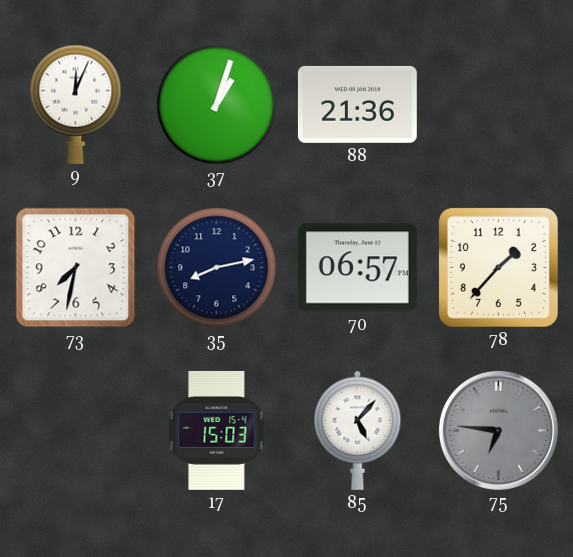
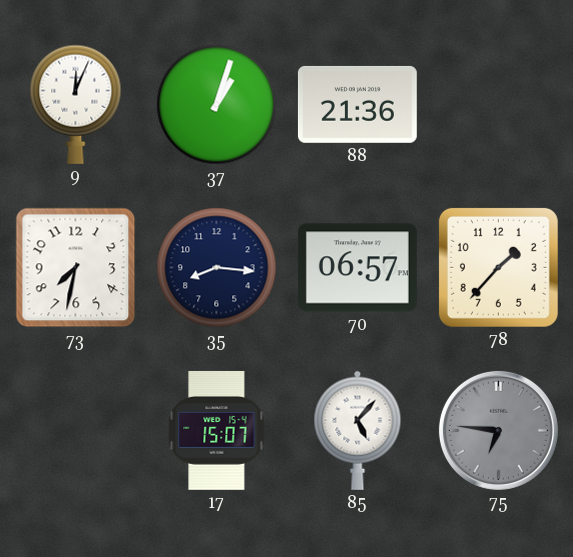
35: 8:13 -> 8:16 (217, 268)
17: 15:03 -> 15:07 (217, 430)
